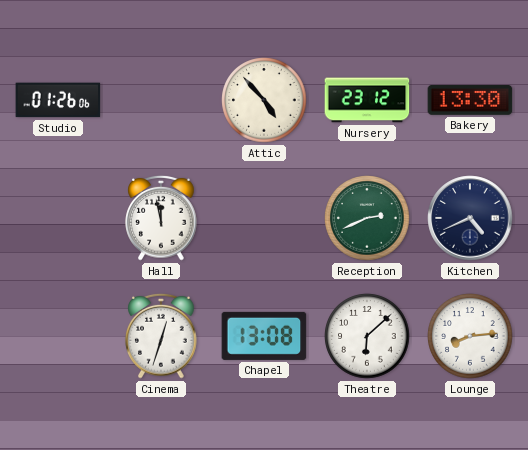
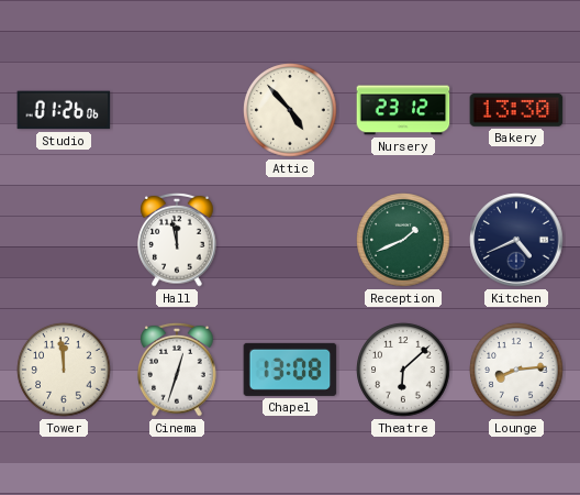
Reception: 2:41 -> 1:41 (403, 240)
Tower: none -> 11:59 (64, 370)
